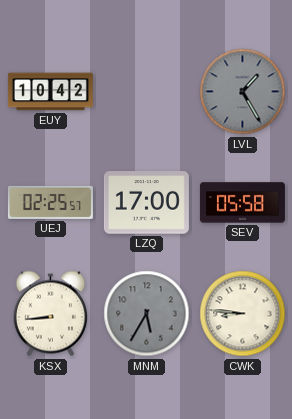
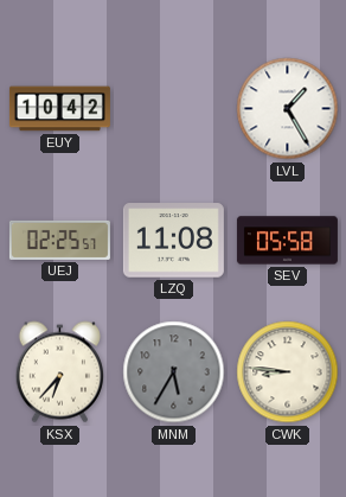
LVL dial: grey -> white (288, 109)
LZQ: 17:00 -> 11:08 (173, 241)
KSX: 8:44 -> 6:37 (59, 372)
